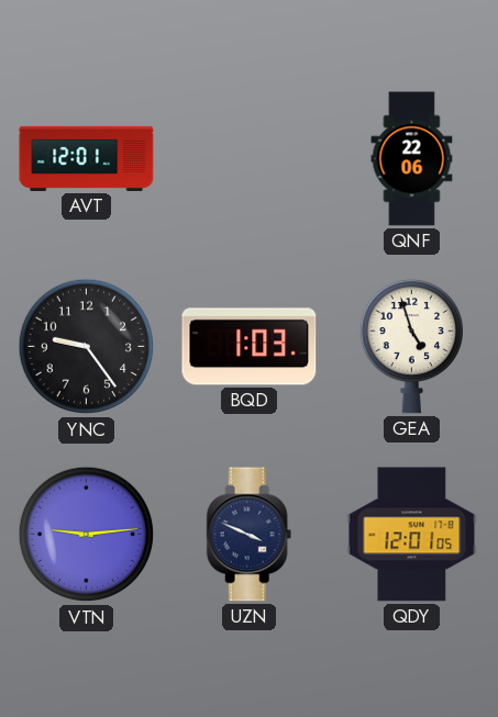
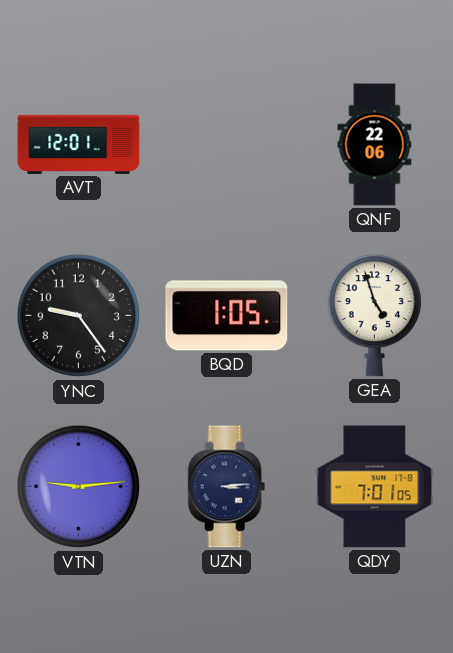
BQD: 1:03 -> 1:05 (227, 316)
UZN: 3:49 -> 3:14 (227, 487)
QDY: 12:01 -> 7:01 (375, 487)
